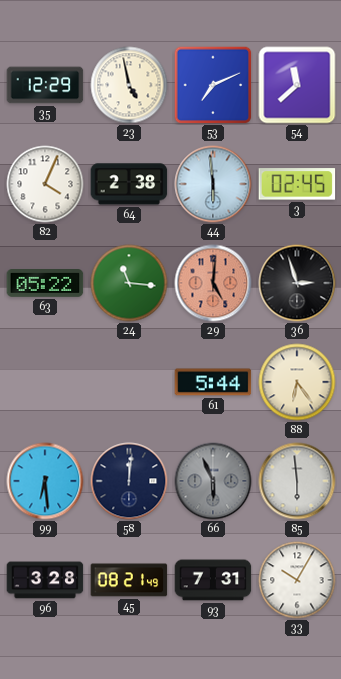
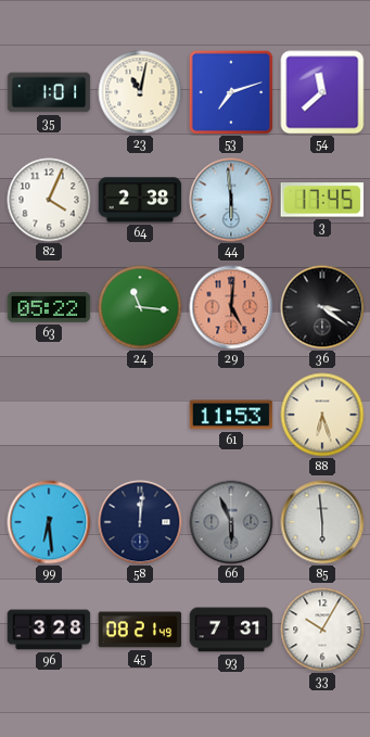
35: 12:29 -> 1:01 (49, 92)
23: 4:58 -> 11:02 (140, 92)
53: 7:11 -> 7:12 (231, 92)
3: 02:45 -> 17:45 (322, 200)
36: 2:57 -> 3:21 (322, 307)
61: 5:44 -> 11:53 (231, 415)
88: 6:24 -> 6:27 (322, 415)
